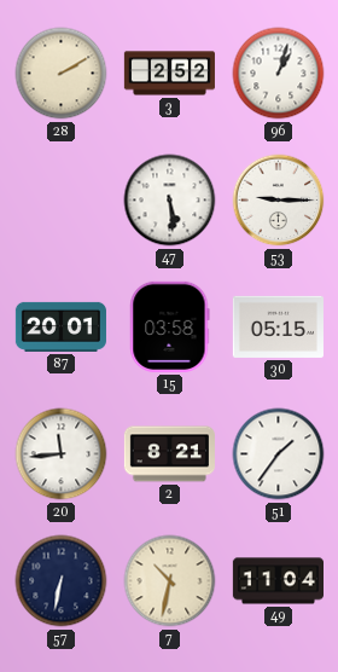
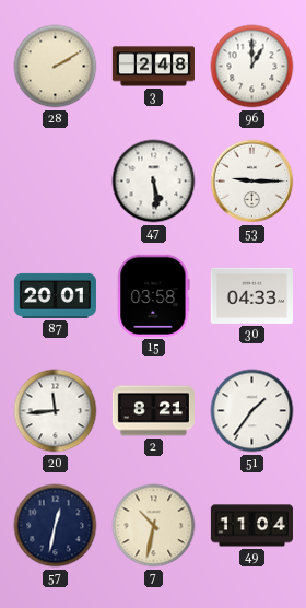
3: 2:52 -> 2:48 (153, 67)
96: 1:03 -> 1:00 (252, 67)
30: 05:15 -> 04:33 (251, 295)
57: 6:32 -> 12:32 (56, 526)
